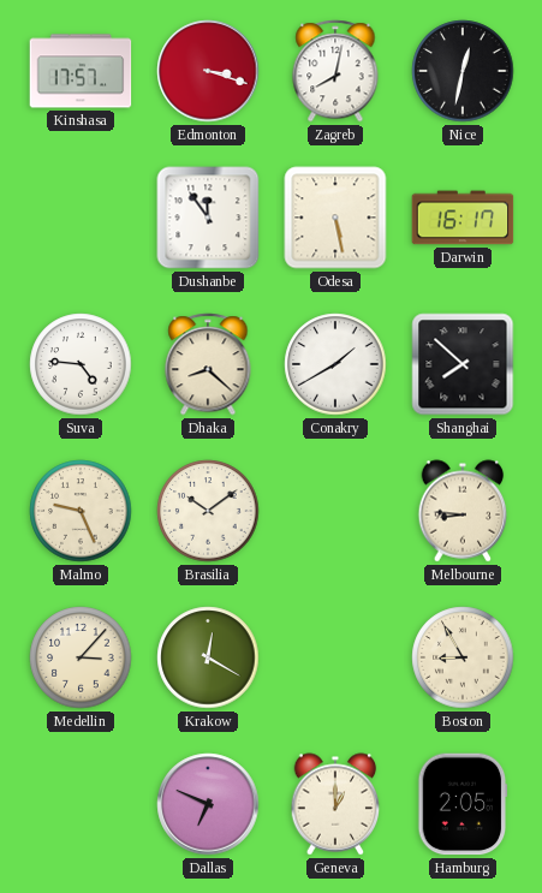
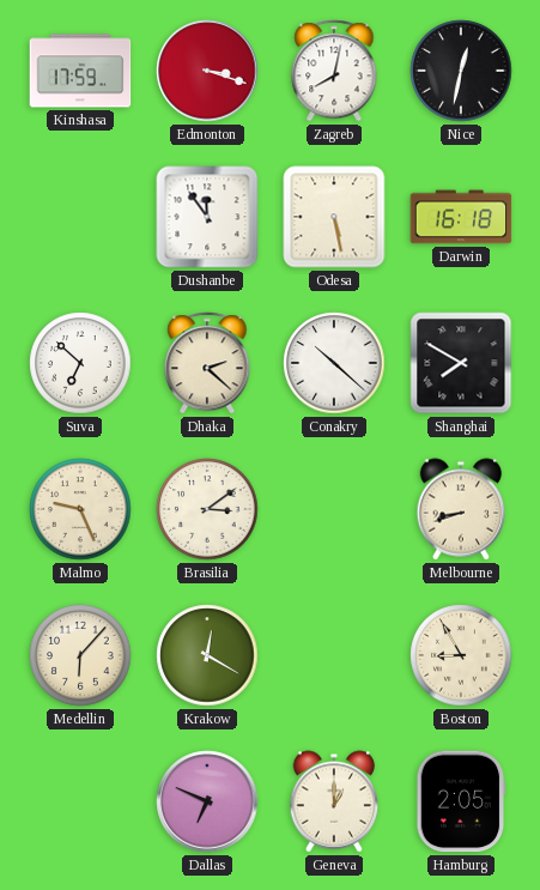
Kinshasa: 17:57 -> 17:59 (80, 71)
Darwin: 16:17 -> 16:18 (461, 217)
Suva: 4:46 -> 6:52 (80, 363)
Dhaka: 8:22 -> 2:22 (207, 363)
Conakry: 1:40 -> 10:22 (334, 363)
Shanghai: 7:52 -> 7:50 (461, 363)
Brasilia: 10:09 -> 3:09 (207, 509)
Melbourne: 8:46 -> 8:42 (461, 509)
Medellin: 3:07 -> 6:07 (80, 655)
